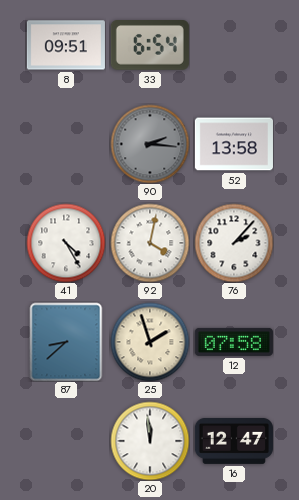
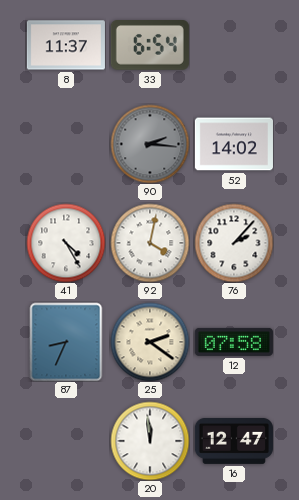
8: 09:51 -> 11:37 (66, 45)
52: 13:58 -> 14:02 (234, 144)
87: 8:38 -> 8:34 (66, 342)
25: 1:57 -> 2:21 (150, 342)
